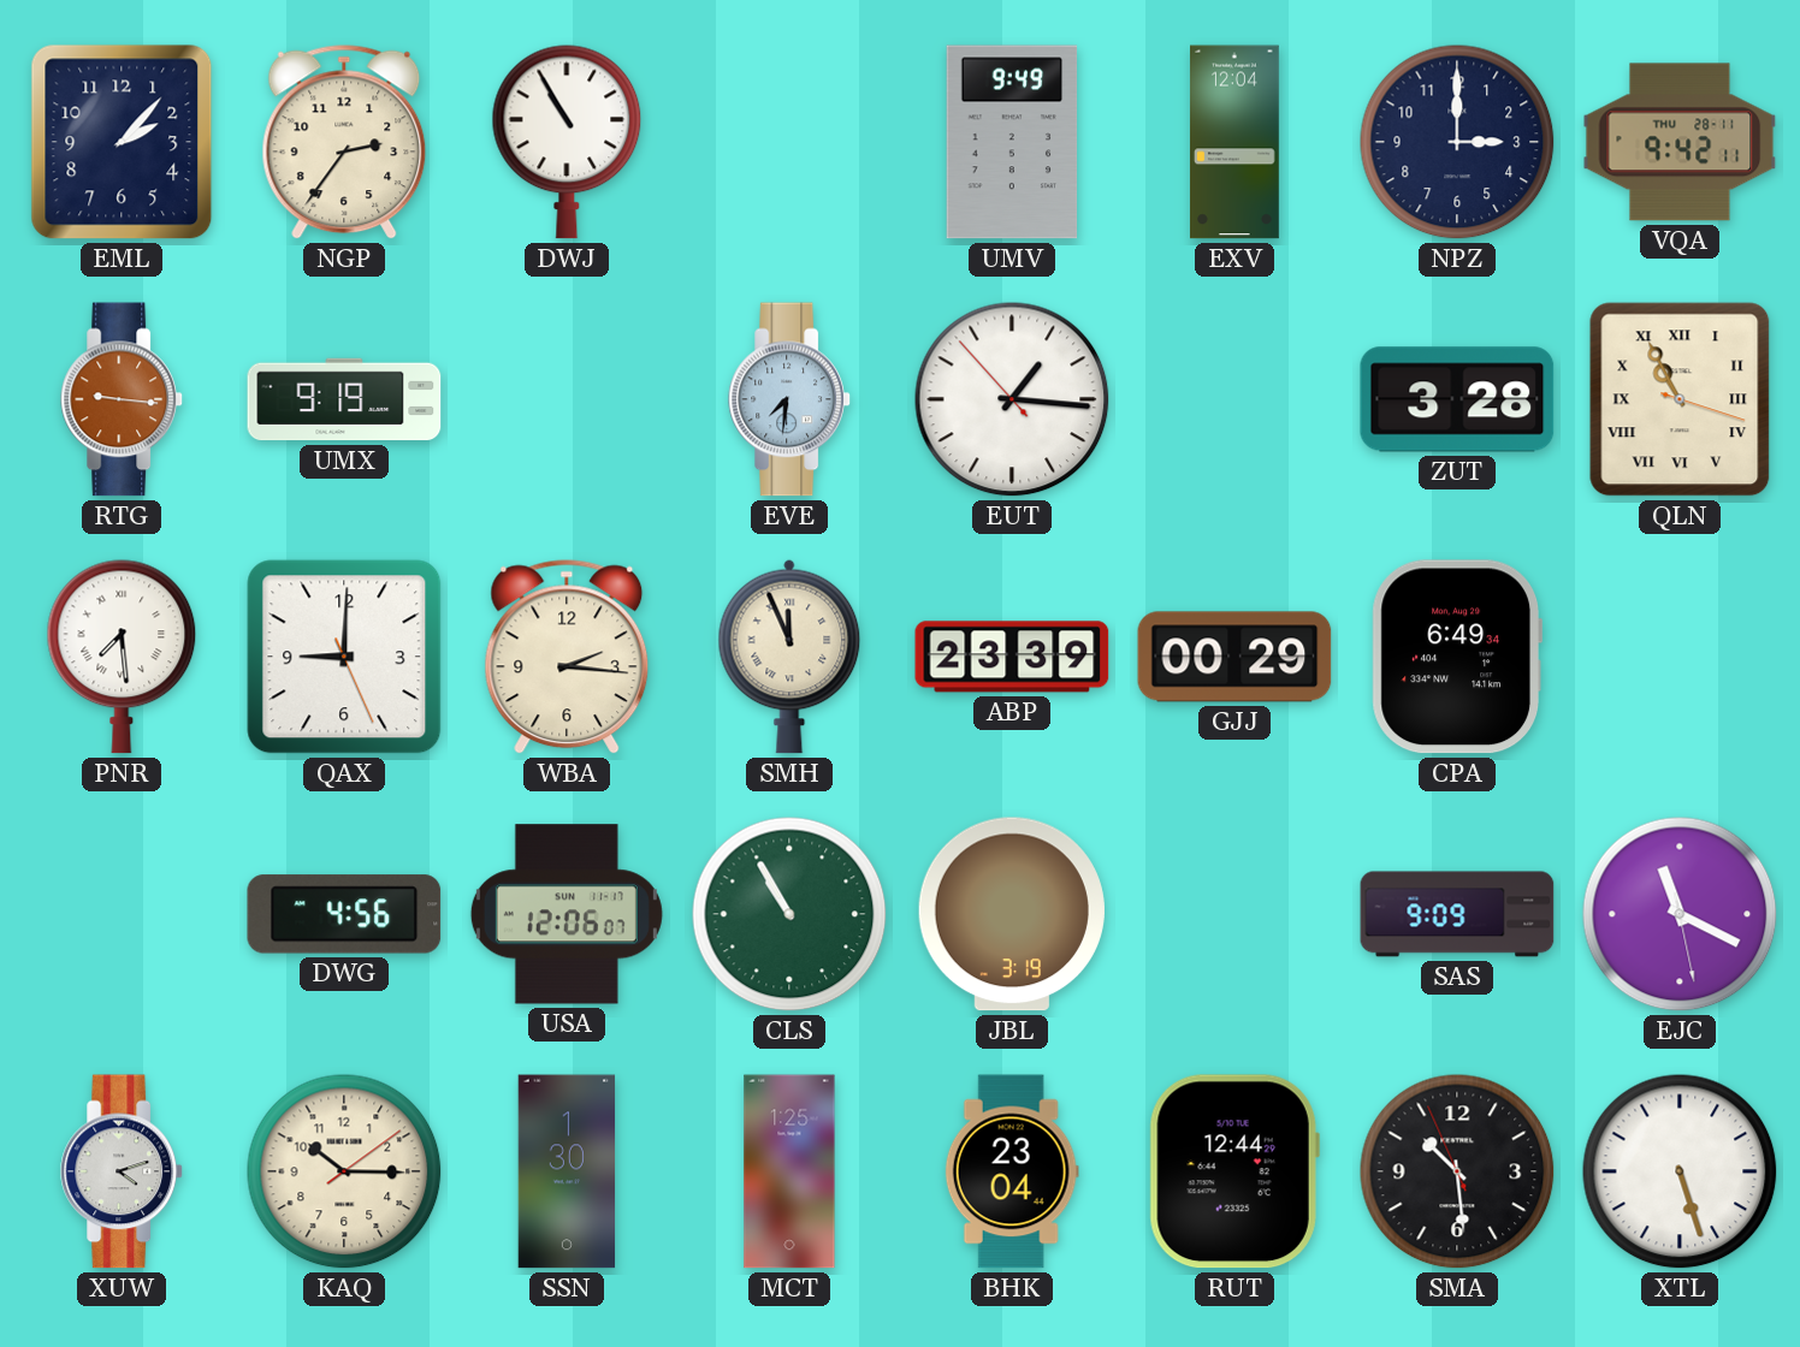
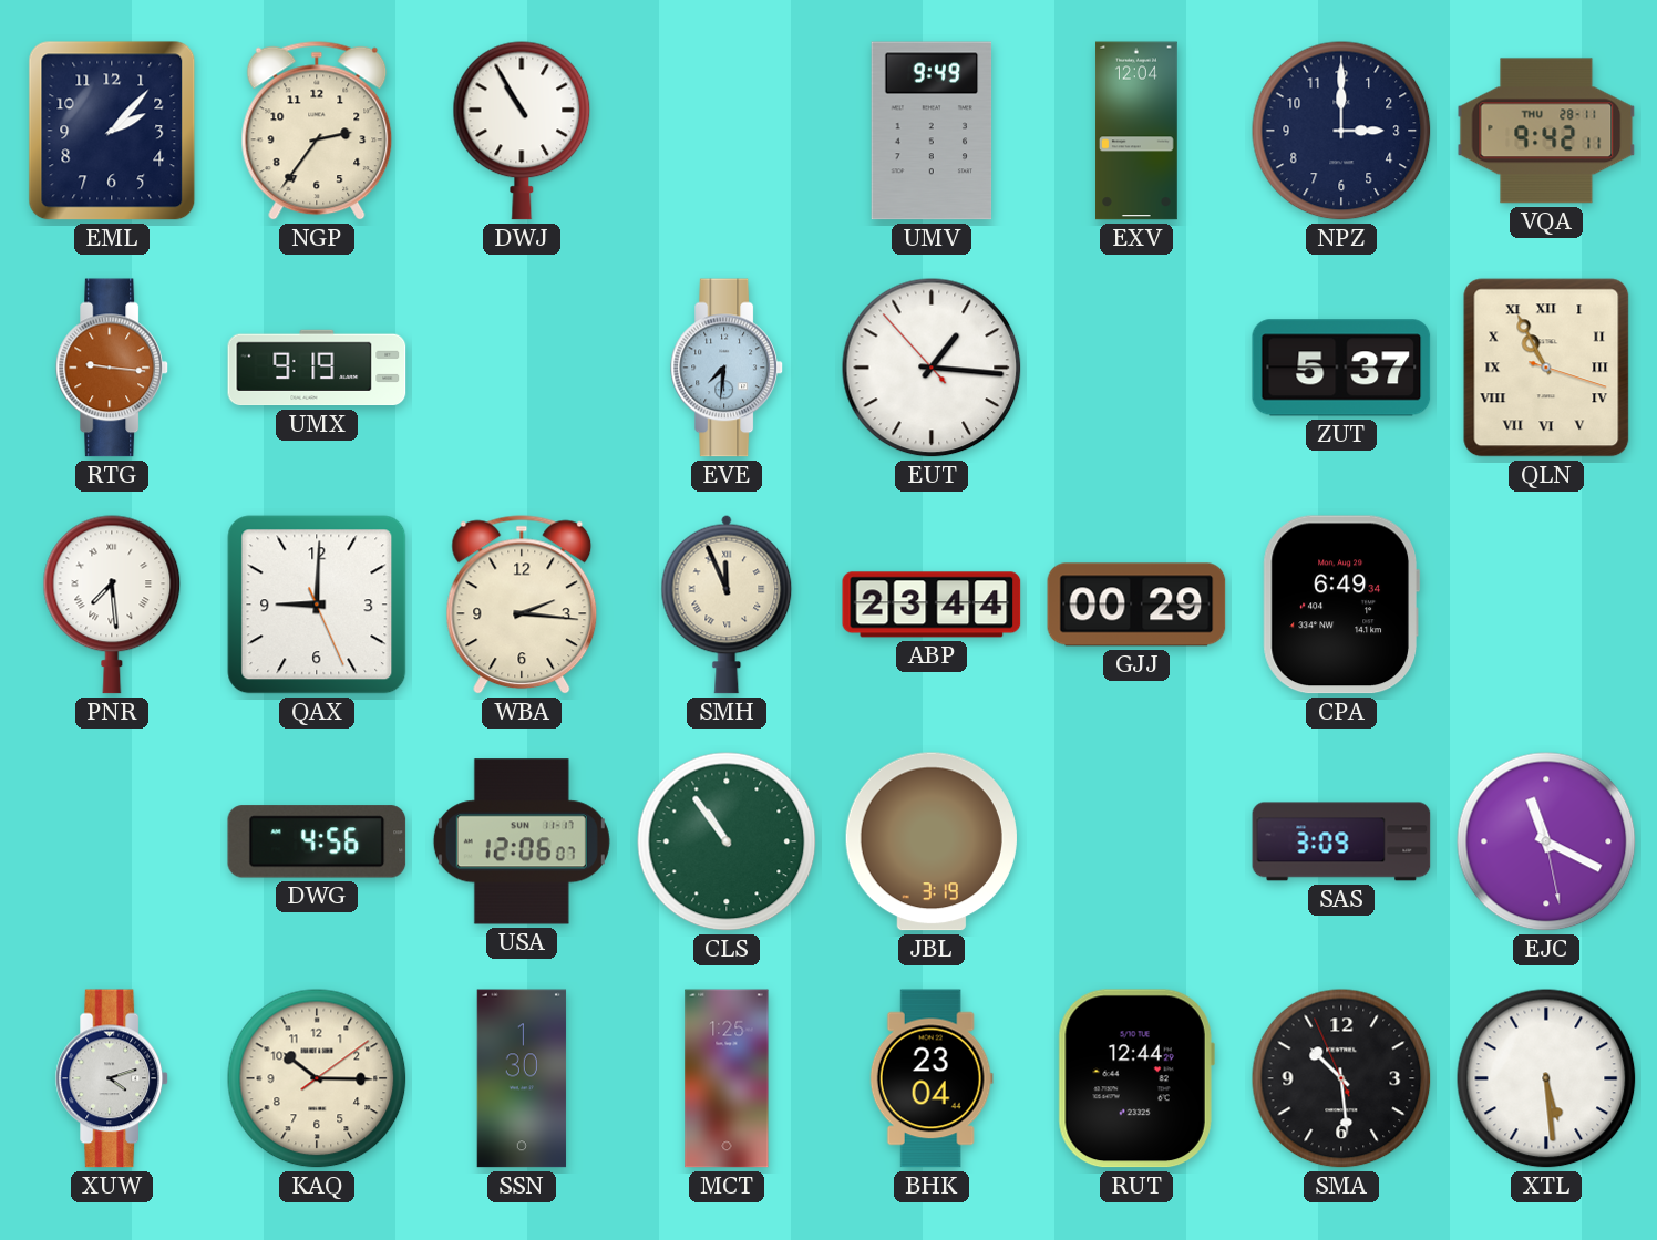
ZUT: 3:28 -> 5:37 (1341, 368)
ABP: 23:39 -> 23:44 (932, 604)
CLS: 10:55 -> 10:54 (727, 841)
SAS: 9:09 -> 3:09 (1341, 841)
XTL: 5:27 -> 5:29 (1546, 1078)
